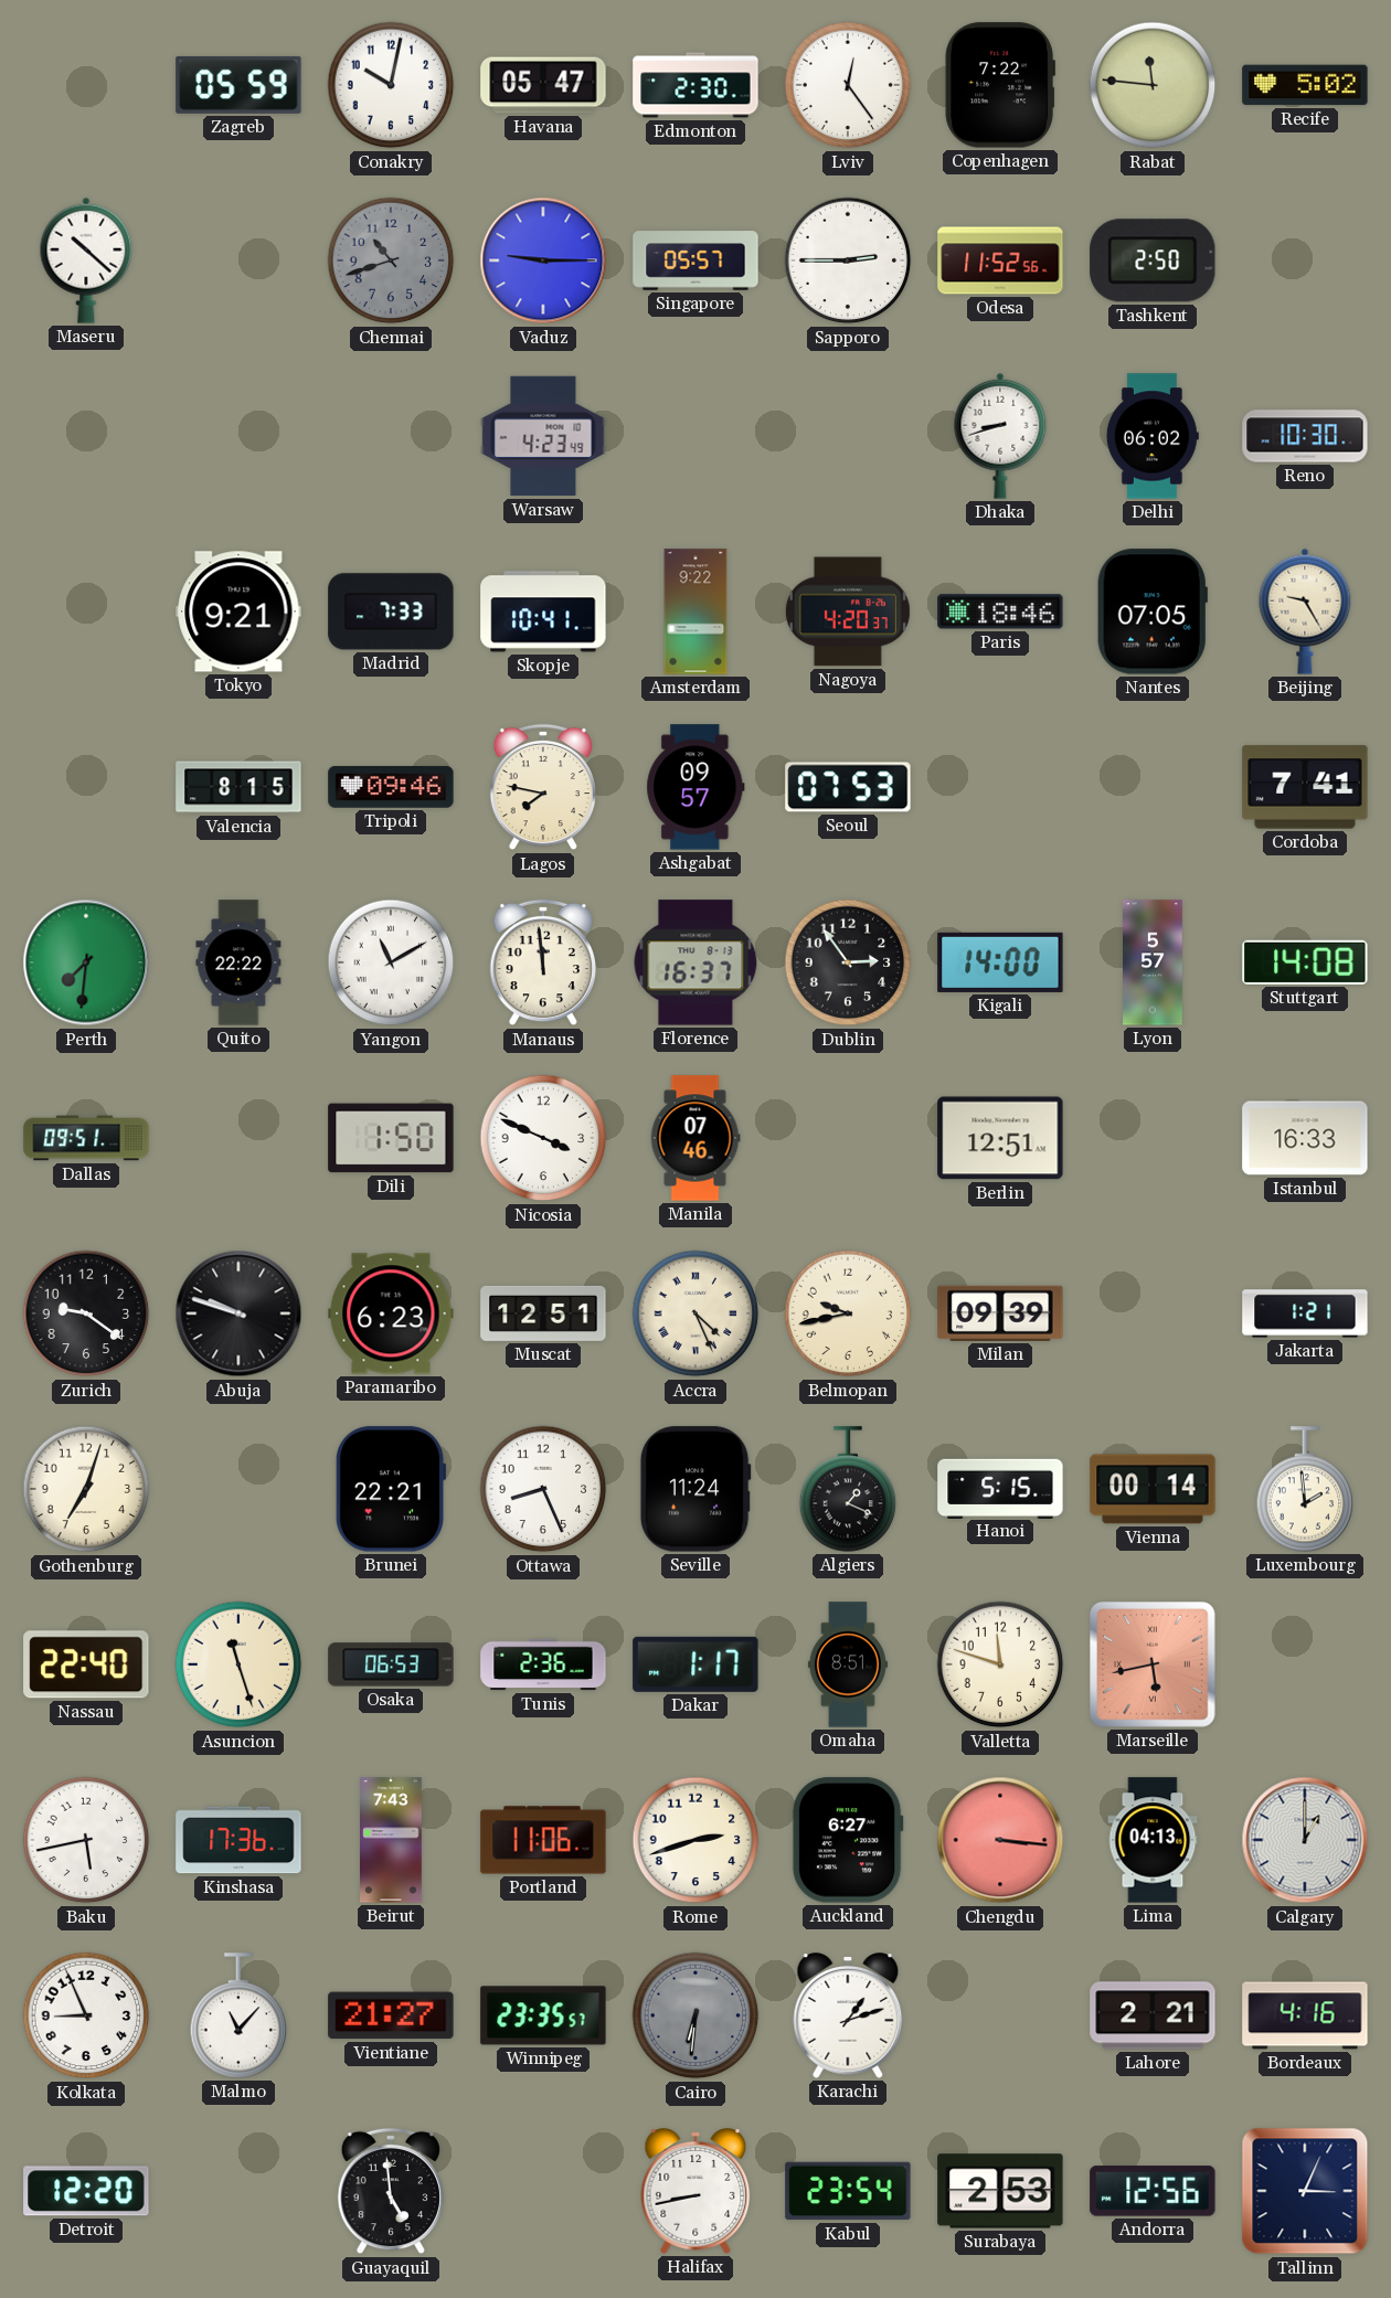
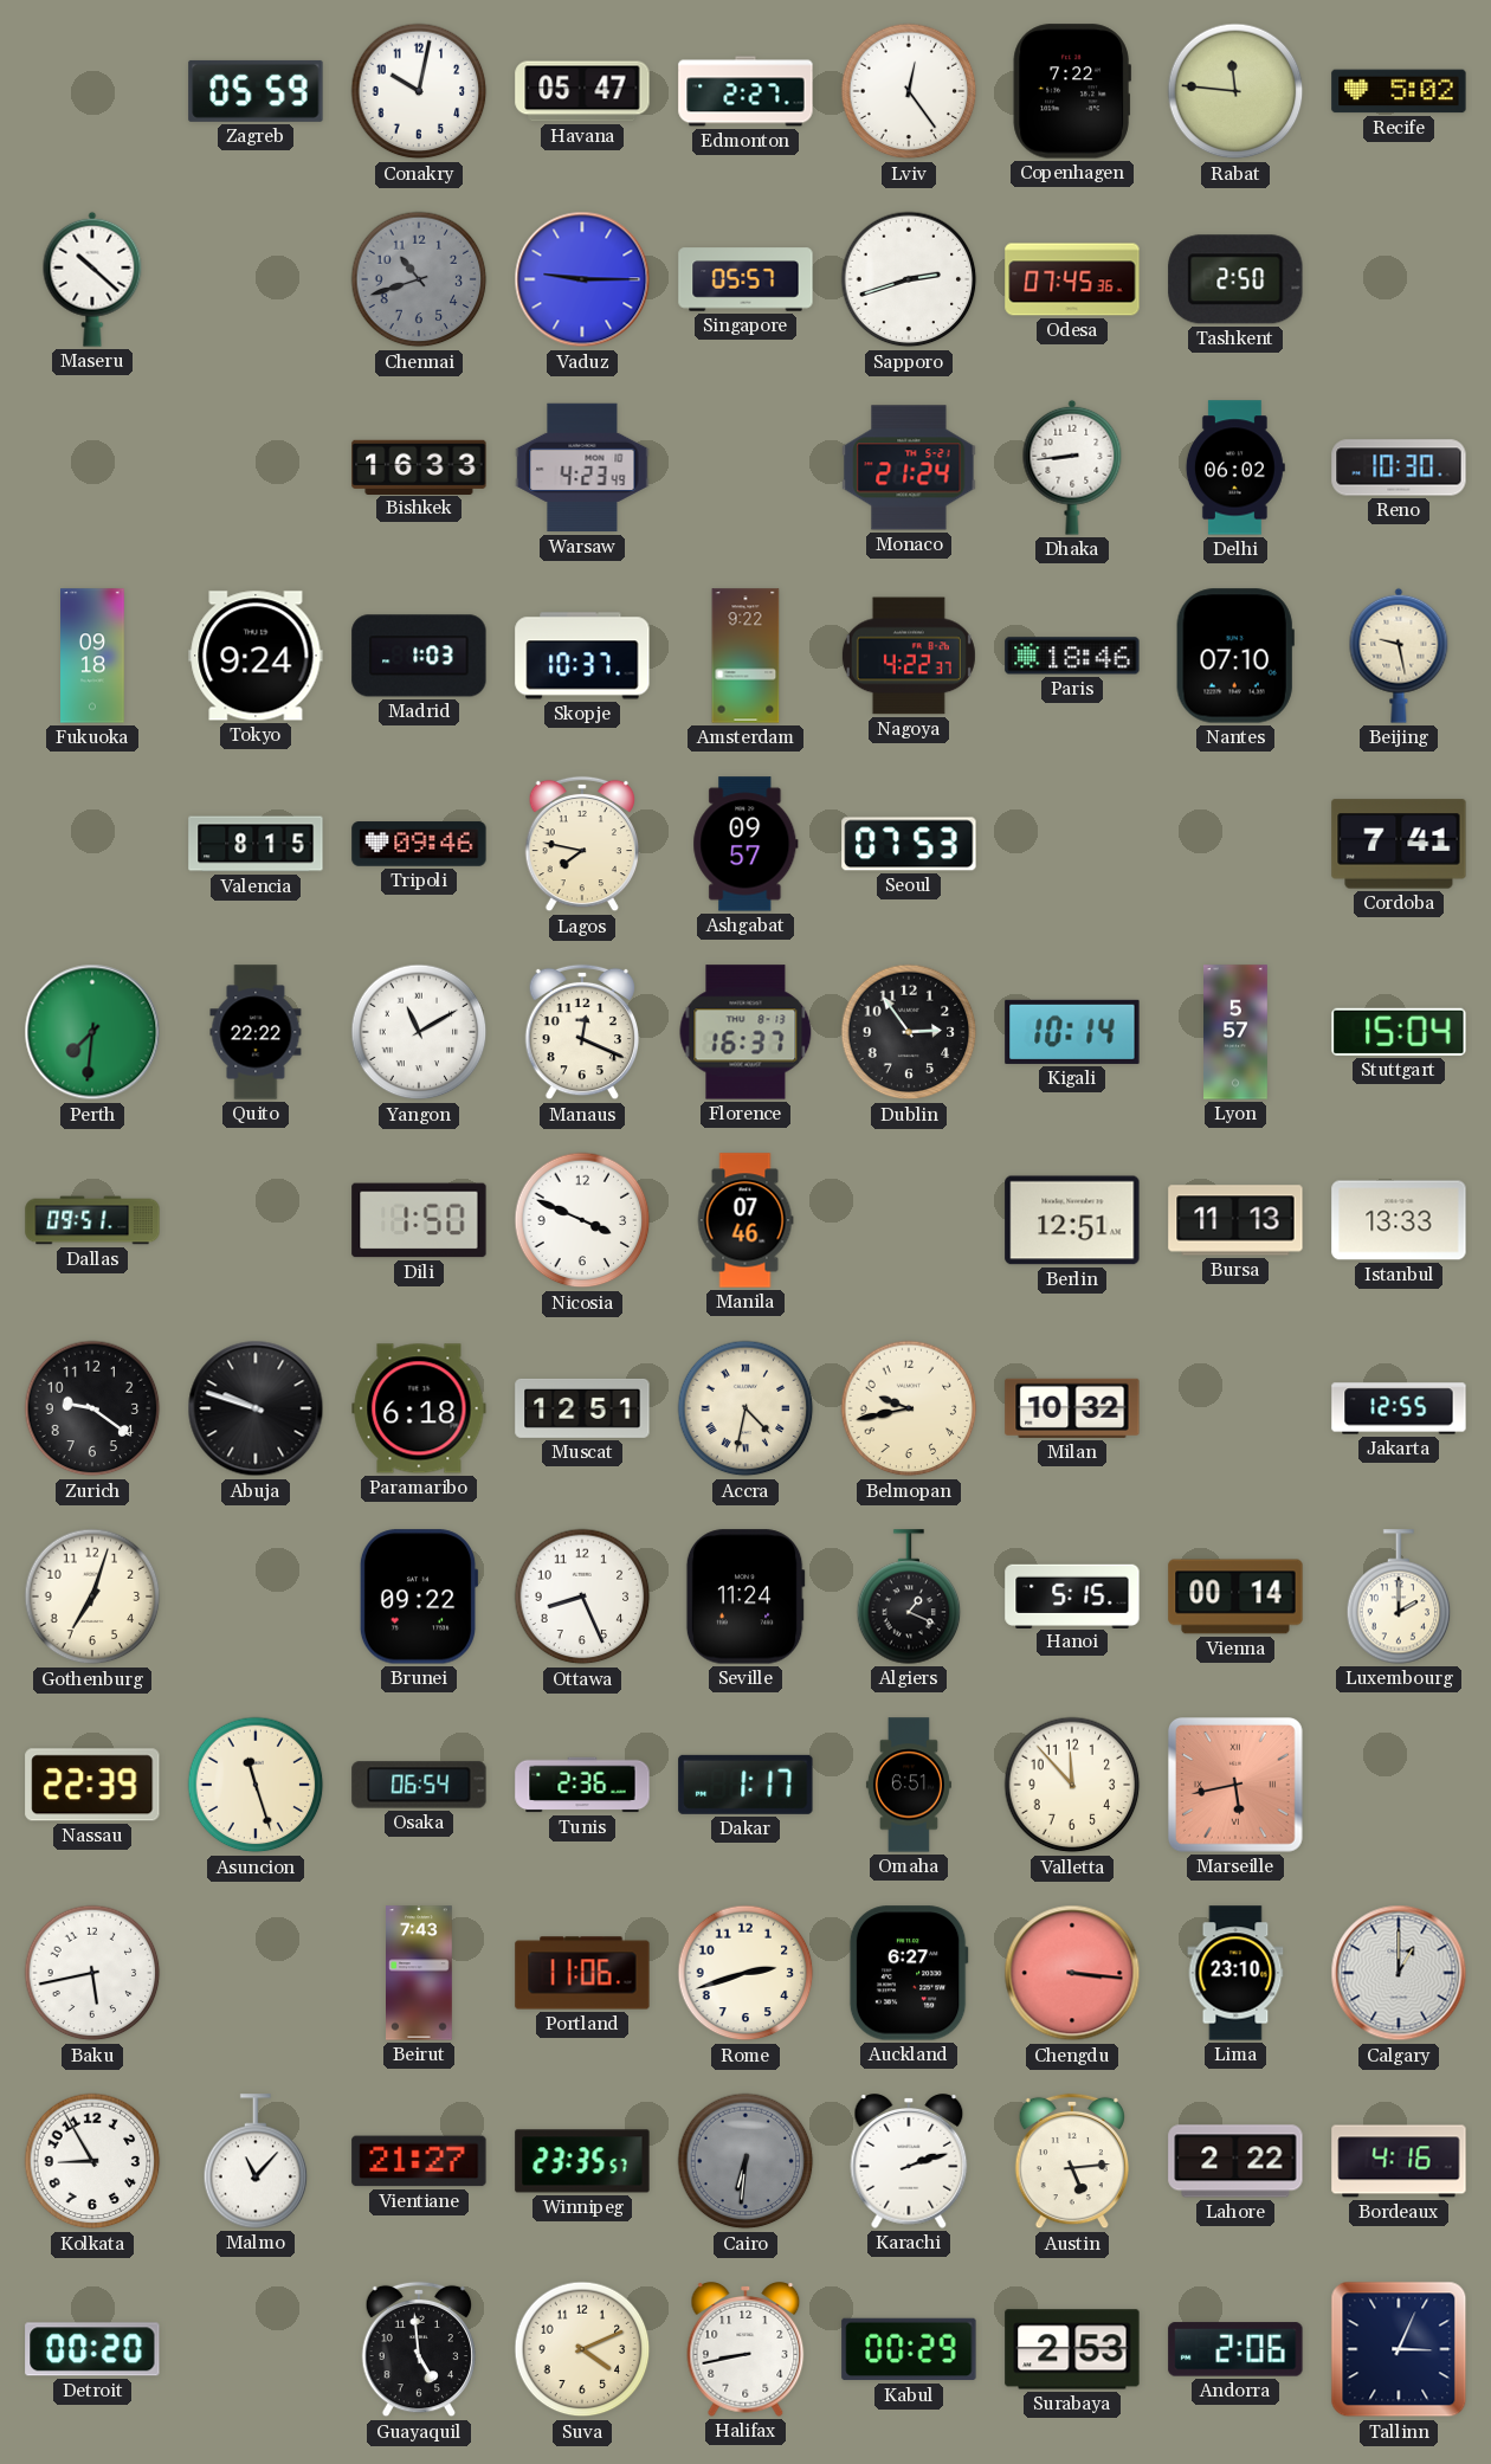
Edmonton: 2:30 -> 2:27 (745, 91)
Sapporo: 2:45 -> 2:42 (909, 279)
Odesa: 11:52 -> 07:45 (1072, 279)
Bishkek: none -> 16:33 (419, 466)
Monaco: none -> 21:24 (909, 467)
Dhaka: 8:42 -> 8:44 (1072, 467)
Fukuoka: none -> 09:18 (92, 656)
Tokyo: 9:21 -> 9:24 (256, 656)
Madrid: 7:33 -> 1:03 (419, 656)
Skopje: 10:41 -> 10:37 (582, 656)
Nagoya: 4:20 -> 4:22 (909, 656)
Nantes: 07:05 -> 07:10 (1235, 656)
Beijing: 9:25 -> 9:28 (1399, 656)
Manaus: 11:59 -> 12:19 (582, 1032)
Kigali: 14:00 -> 10:14 (1072, 1032)
Stuttgart: 14:08 -> 15:04 (1399, 1032)
Bursa: none -> 11:13 (1235, 1220)
Istanbul: 16:33 -> 13:33 (1399, 1220)
Paramaribo: 6:23 -> 6:18 (419, 1408)
Accra: 4:26 -> 4:32 (745, 1408)
Milan: 09:39 -> 10:32 (1072, 1408)
Jakarta: 1:21 -> 12:55 (1399, 1408)
Brunei: 22:21 -> 09:22 (419, 1597)
Luxembourg: 1:59 -> 2:00 (1399, 1597)
Nassau: 22:40 -> 22:39 (92, 1785)
Osaka: 06:53 -> 06:54 (419, 1785)
Omaha: 8:51 -> 6:51 (909, 1785)
Valletta: 11:48 -> 11:53 (1072, 1785)
Kinshasa: 17:36 -> none (238, 1840)
Lima: 04:13 -> 23:10 (1235, 1973)
Kolkata: 8:56 -> 8:55 (92, 2161)
Karachi: 1:12 -> 2:12 (909, 2161)
Austin: none -> 5:14 (1072, 2161)
Lahore: 2:21 -> 2:22 (1235, 2161)
Detroit: 12:20 -> 00:20 (92, 2349)
Suva: none -> 4:11 (582, 2349)
Kabul: 23:54 -> 00:29 (909, 2349)
Andorra: 12:56 -> 2:06 (1235, 2349)
